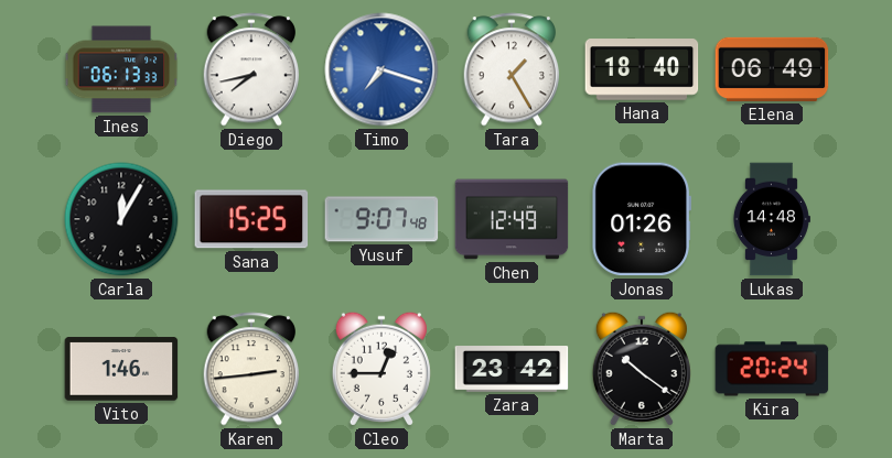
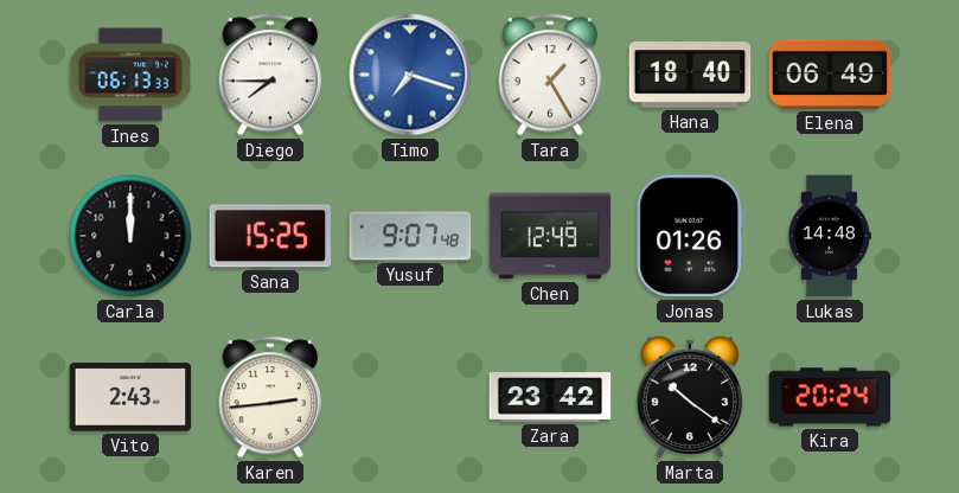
Diego: 7:43 -> 7:45 (270, 75)
Carla: 12:05 -> 12:00 (130, 236)
Vito: 1:46 -> 2:43 (130, 397)
Cleo: 12:45 -> none (381, 369)
